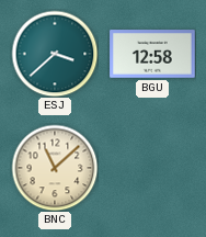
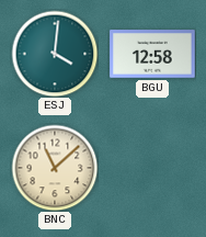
ESJ: 3:38 -> 4:01 (55, 54)
